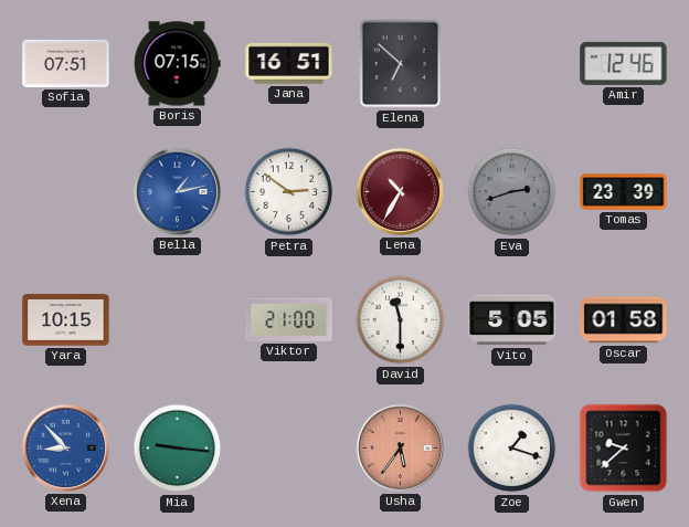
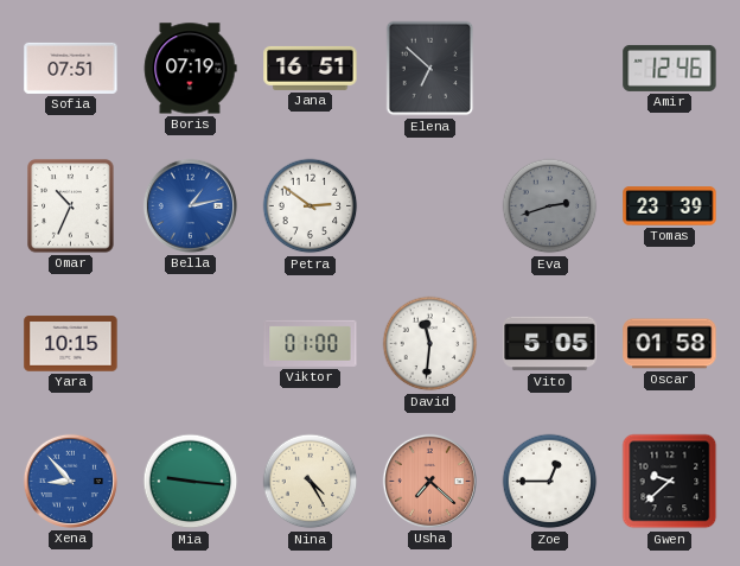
Boris: 07:15 -> 07:19 (191, 69)
Omar: none -> 10:34 (71, 206)
Lena: 10:35 -> none (400, 191)
Viktor: 21:00 -> 01:00 (311, 343)
David: 11:30 -> 11:31 (430, 344)
Nina: none -> 4:25 (311, 482)
Usha: 5:36 -> 7:22 (429, 481)
Zoe: 1:18 -> 12:45 (550, 482)
